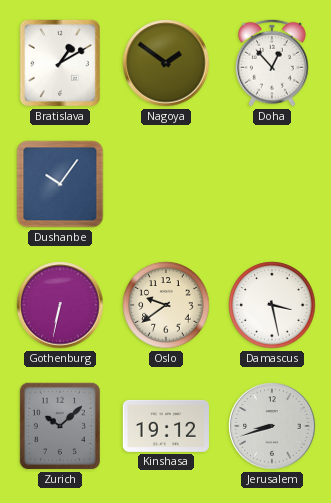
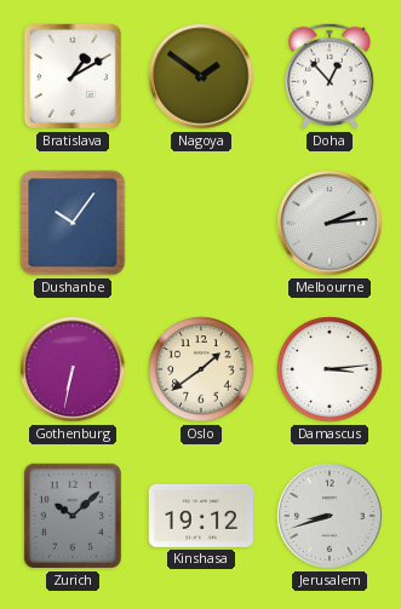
Melbourne: none -> 2:14 (330, 223)
Oslo: 9:39 -> 1:39 (201, 369)
Damascus: 3:28 -> 3:14 (330, 369)
